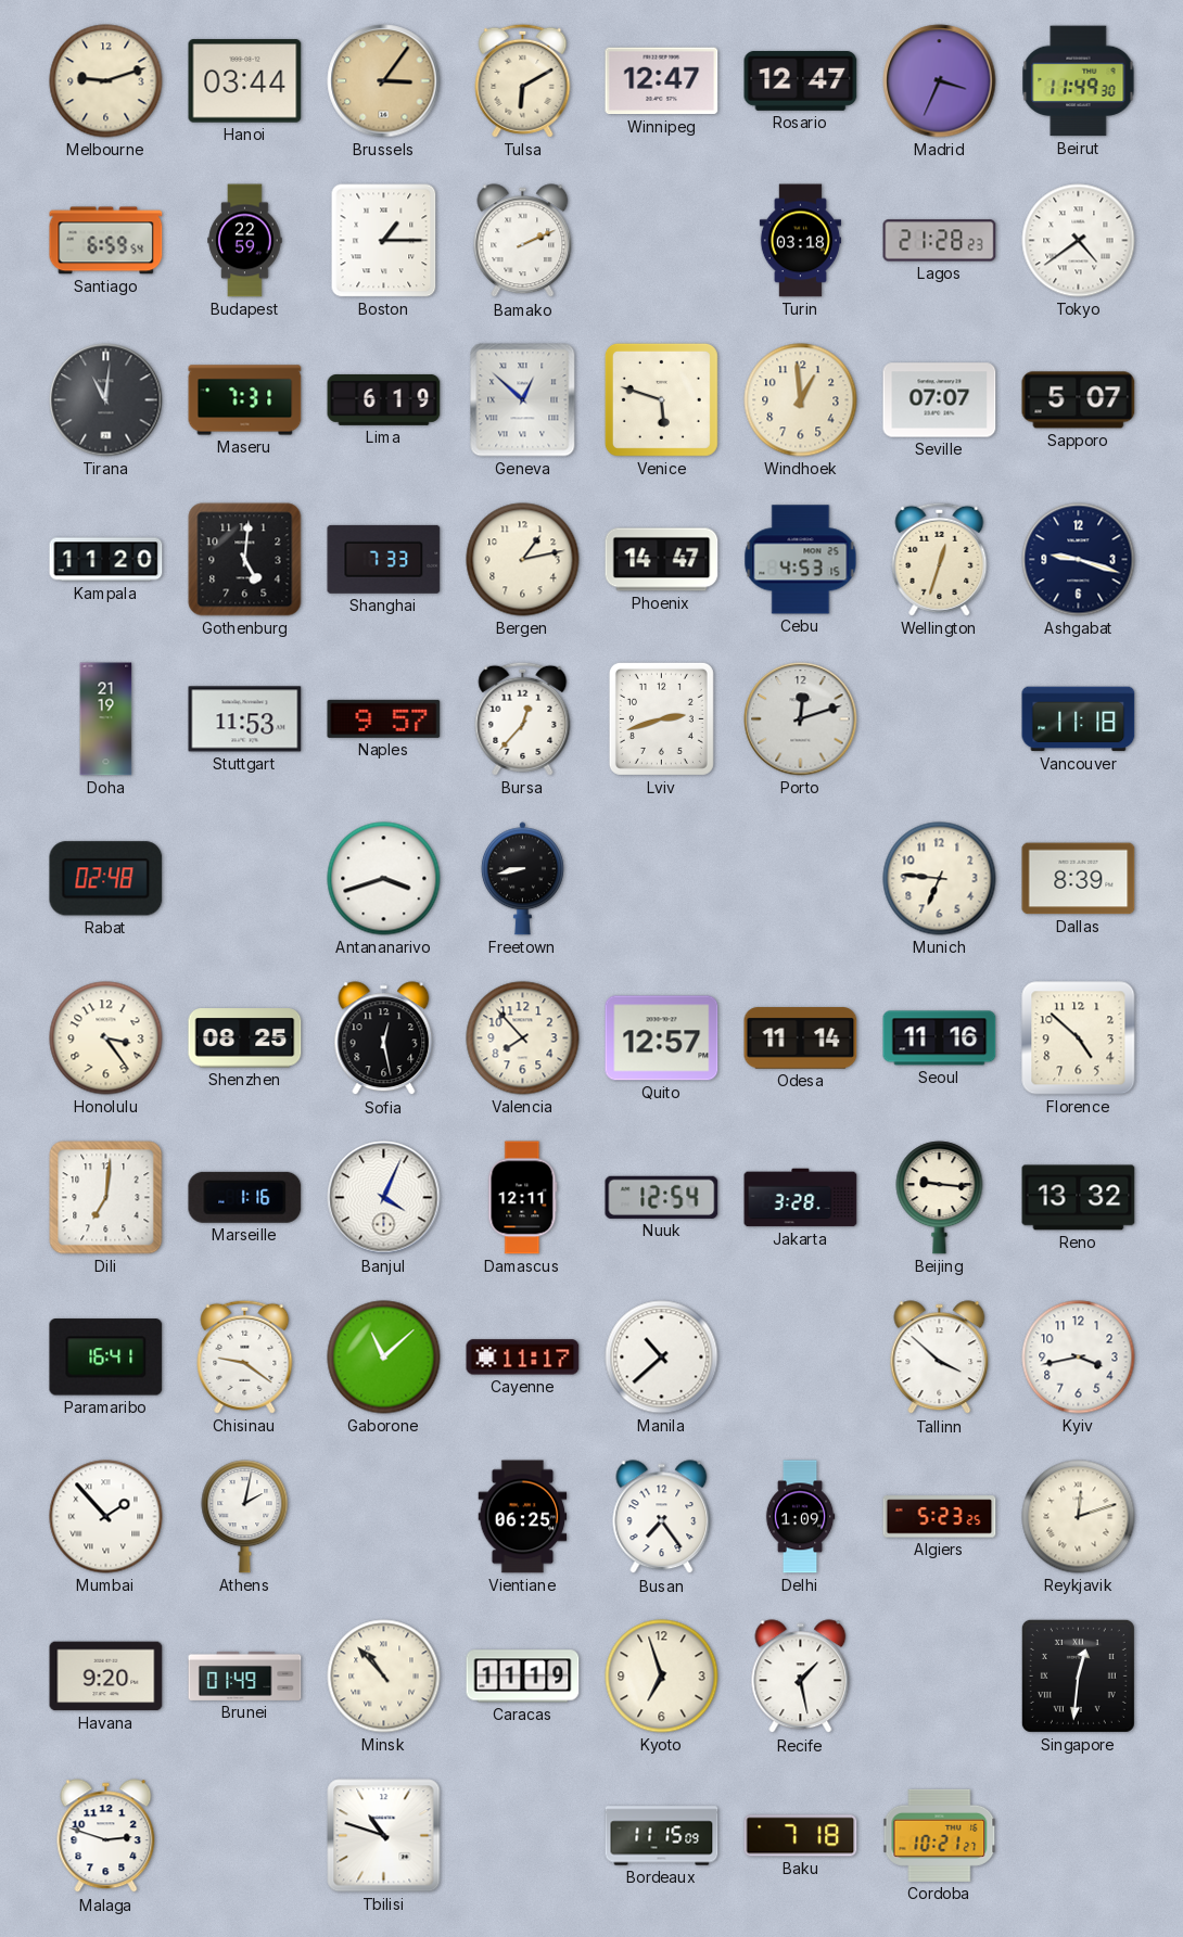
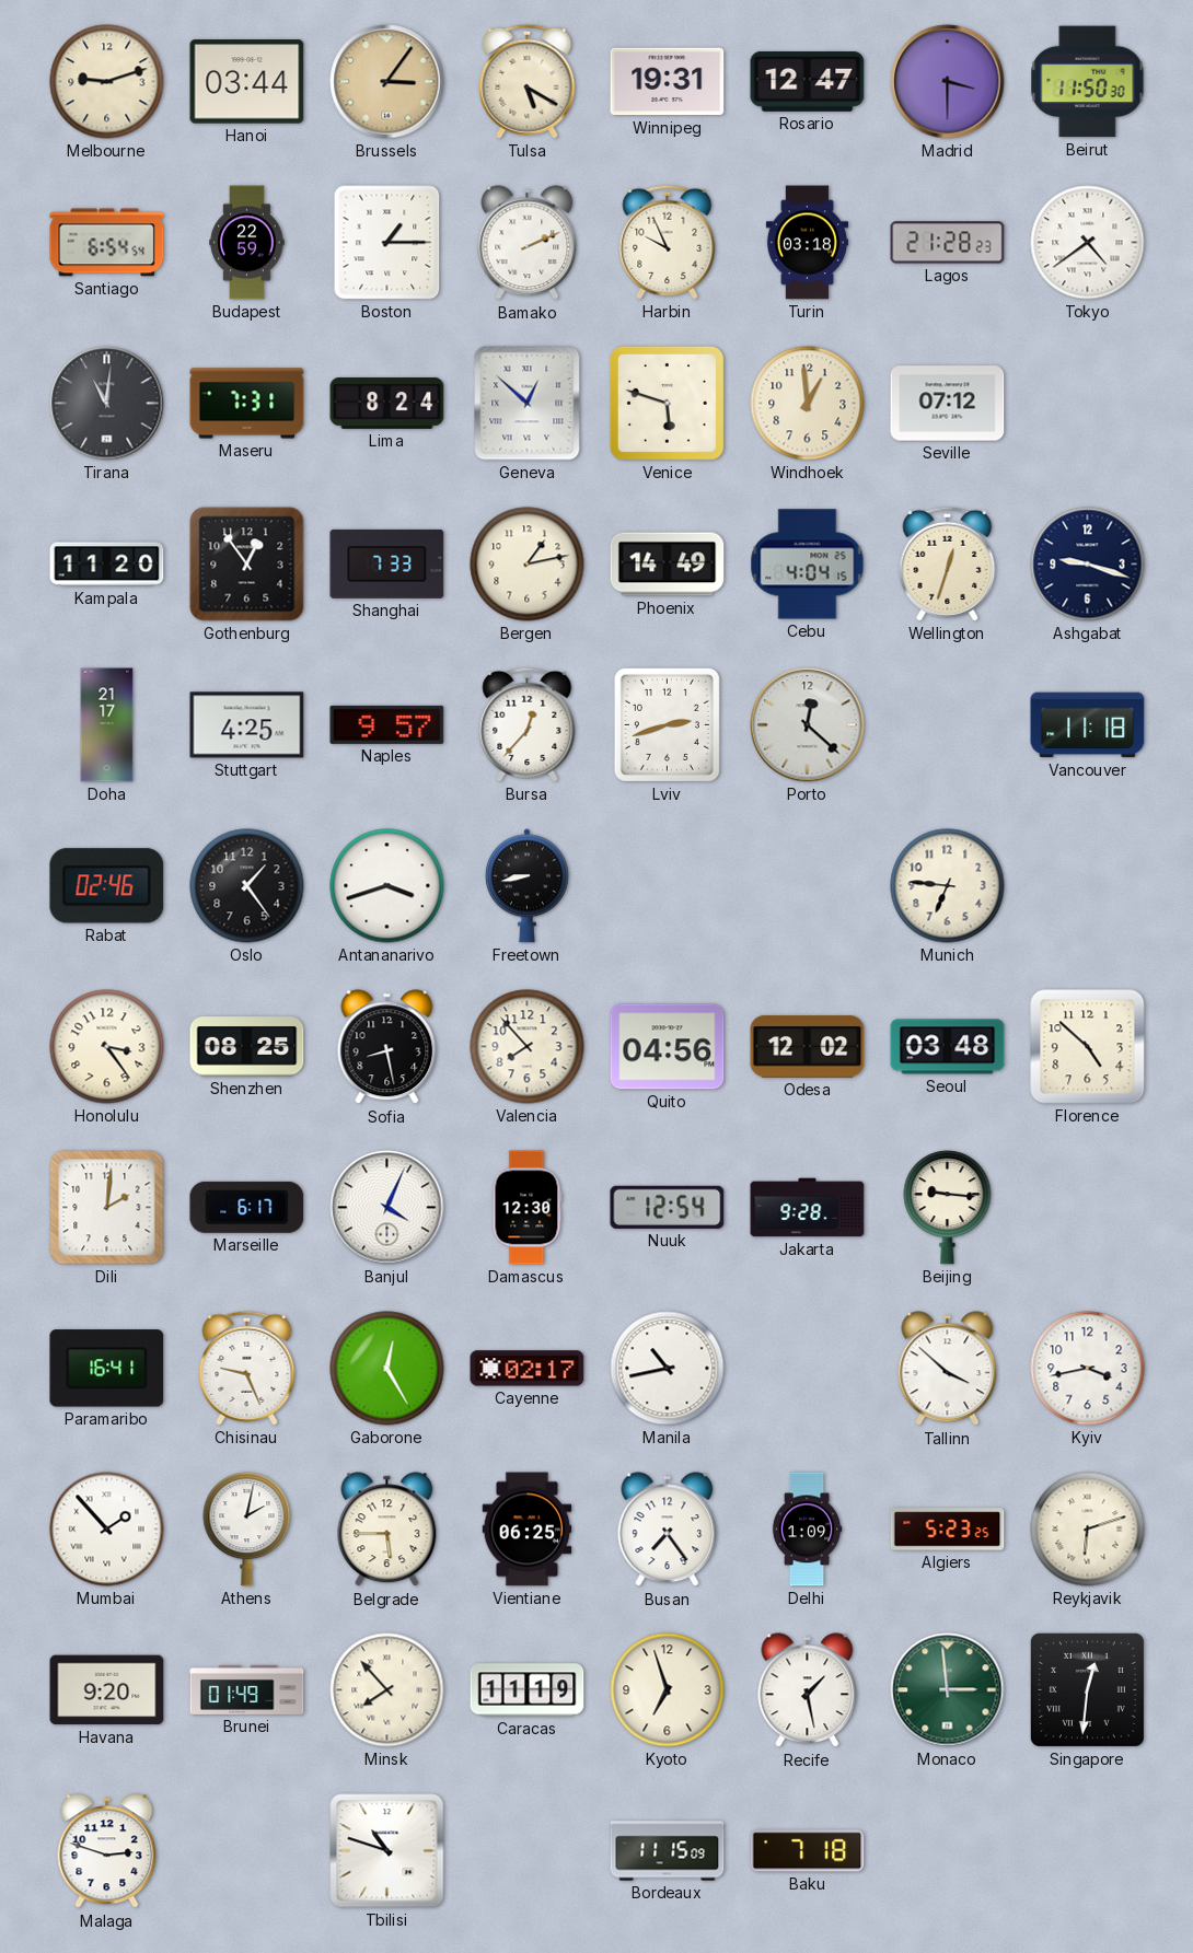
Tulsa: 6:10 -> 5:20 (528, 81)
Winnipeg: 12:47 -> 19:31 (668, 82)
Madrid: 3:34 -> 3:30 (948, 82)
Beirut: 11:49 -> 11:50 (1088, 82)
Santiago: 6:59 -> 6:54 (107, 243)
Harbin: none -> 9:56 (668, 242)
Lima: 6:19 -> 8:24 (387, 403)
Seville: 07:07 -> 07:12 (948, 404)
Sapporo: 5:07 -> none (1079, 400)
Gothenburg: 5:01 -> 12:54 (247, 565)
Phoenix: 14:47 -> 14:49 (668, 565)
Cebu: 4:53 -> 4:04 (808, 565)
Doha: 21:19 -> 21:17 (107, 725)
Stuttgart: 11:53 -> 4:25 (247, 725)
Porto: 12:12 -> 12:22 (808, 725)
Rabat: 02:48 -> 02:46 (107, 886)
Oslo: none -> 1:24 (247, 886)
Dallas: 8:39 -> none (1079, 879)
Sofia: 12:28 -> 8:28 (387, 1047)
Quito: 12:57 -> 04:56 (668, 1047)
Odesa: 11:14 -> 12:02 (808, 1047)
Seoul: 11:16 -> 03:48 (948, 1047)
Dili: 7:01 -> 2:01 (107, 1208)
Marseille: 1:16 -> 6:17 (247, 1207)
Damascus: 12:11 -> 12:30 (528, 1208)
Jakarta: 3:28 -> 9:28 (808, 1208)
Reno: 13:32 -> none (1079, 1198)
Chisinau: 9:21 -> 9:26 (247, 1368)
Gaborone: 11:08 -> 12:25 (387, 1369)
Cayenne: 11:17 -> 02:17 (528, 1369)
Manila: 10:38 -> 10:43 (668, 1369)
Belgrade: none -> 5:45 (387, 1530)
Reykjavik: 12:12 -> 6:12 (1088, 1530)
Minsk: 10:53 -> 7:53 (387, 1690)
Monaco: none -> 2:59 (948, 1690)
Cordoba: 10:21 -> none (940, 1835)
